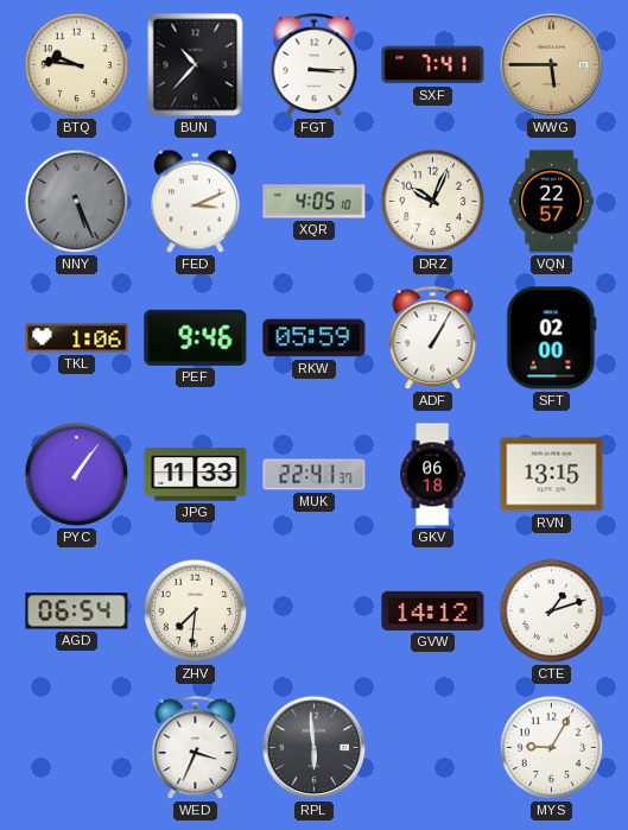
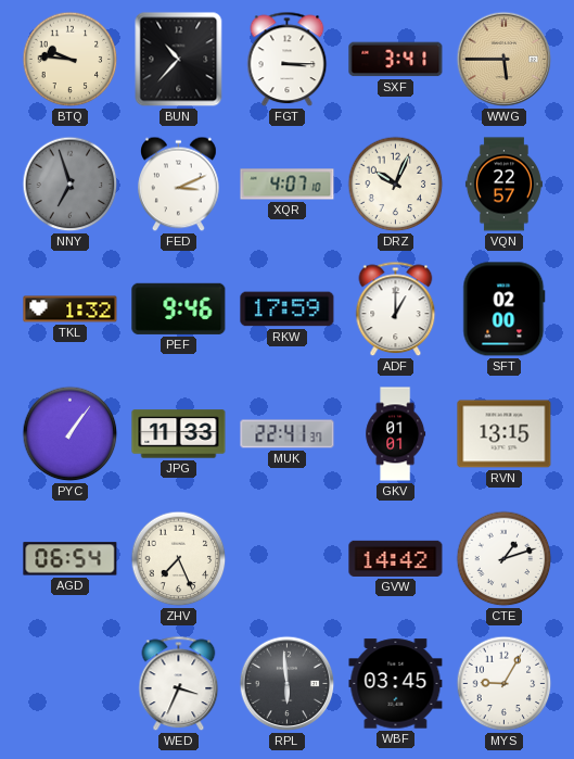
SXF: 7:41 -> 3:41 (396, 60)
NNY: 5:26 -> 6:57 (71, 185)
XQR: 4:05 -> 4:07 (288, 185)
TKL: 1:06 -> 1:32 (71, 309)
RKW: 05:59 -> 17:59 (288, 309)
ADF: 1:05 -> 1:00 (396, 309)
GKV: 06:18 -> 01:01 (396, 434)
ZHV: 7:31 -> 7:26 (179, 559)
GVW: 14:12 -> 14:42 (396, 558)
WBF: none -> 03:45 (396, 684)
